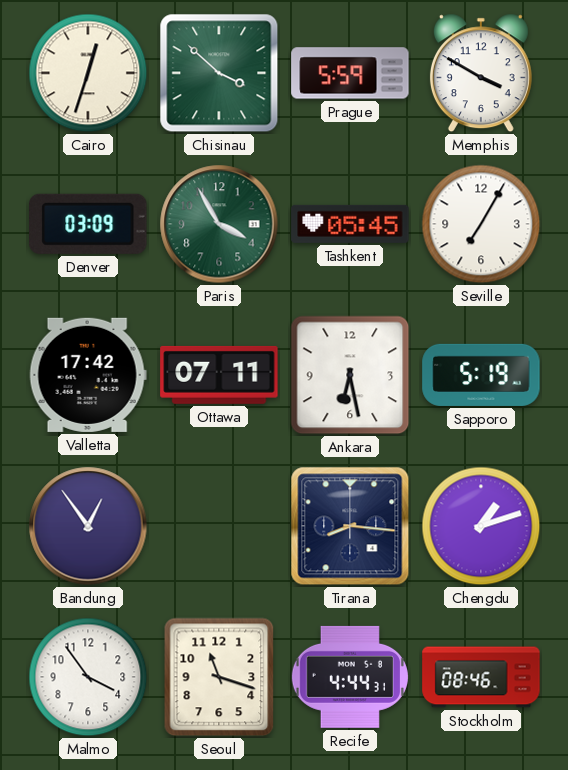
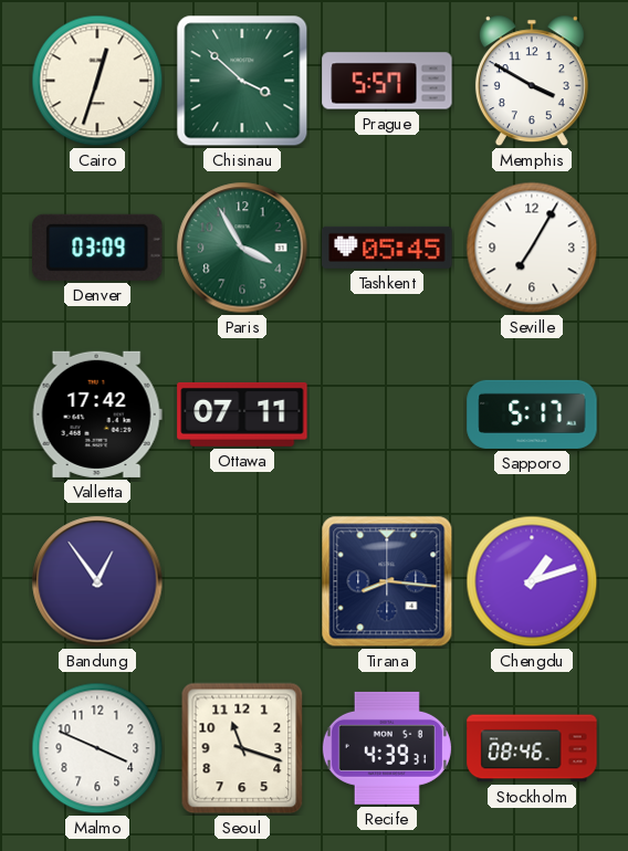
Prague: 5:59 -> 5:57 (387, 81)
Ankara: 6:28 -> none (350, 375)
Sapporo: 5:19 -> 5:17 (532, 414)
Malmo: 3:54 -> 3:49 (97, 748)
Recife: 4:44 -> 4:39 (387, 748)
